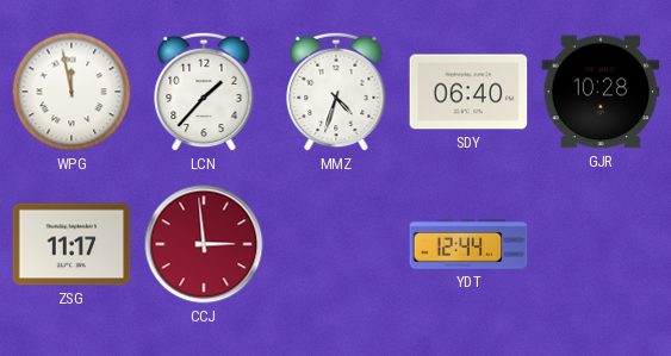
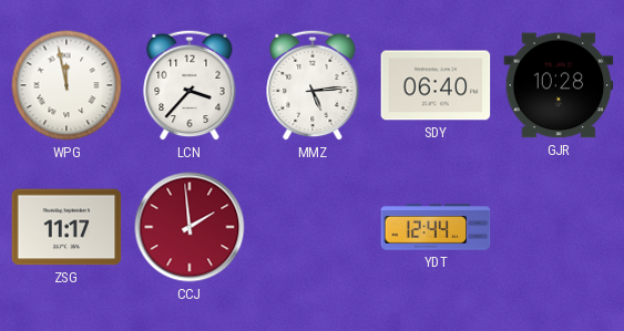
LCN: 1:37 -> 3:37 (190, 85)
MMZ: 4:33 -> 5:14 (313, 85)
CCJ: 2:59 -> 1:59 (190, 227)
